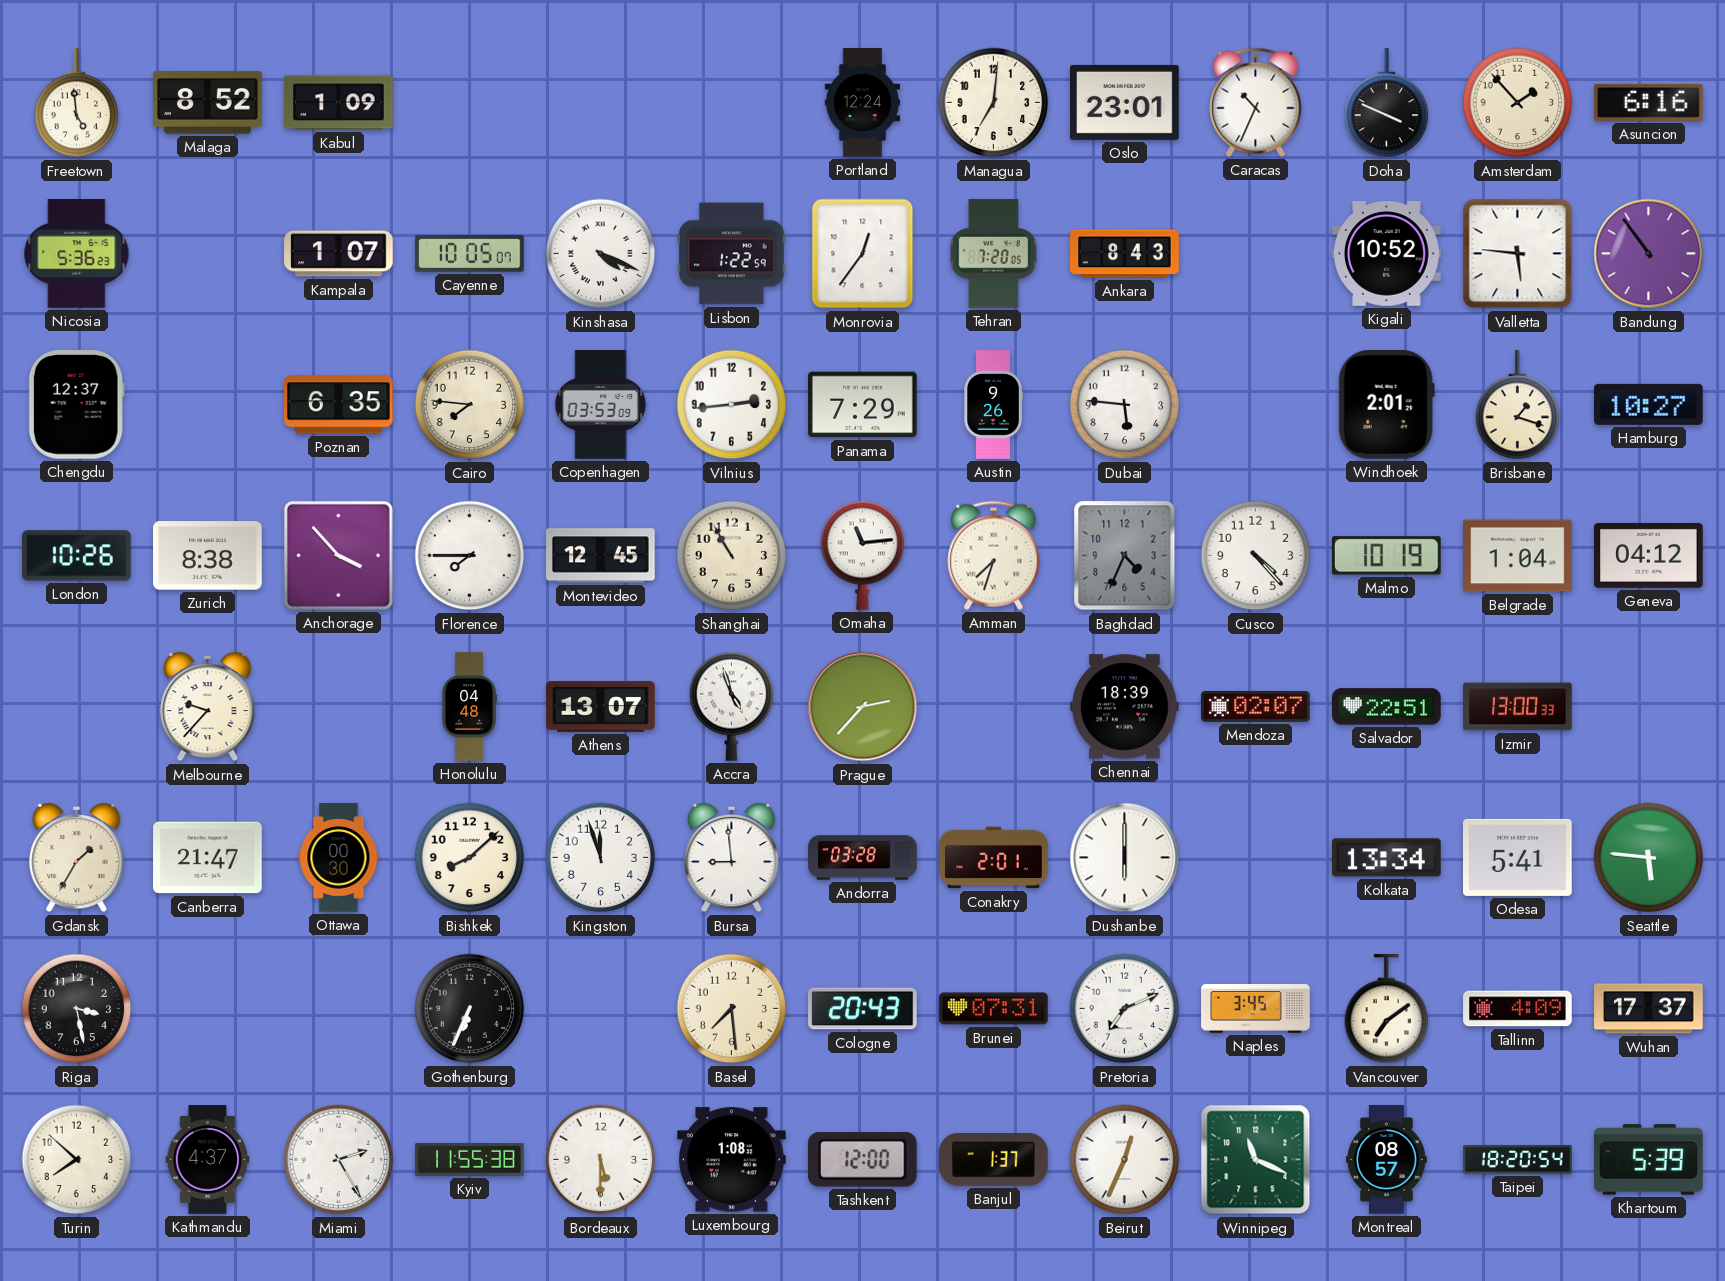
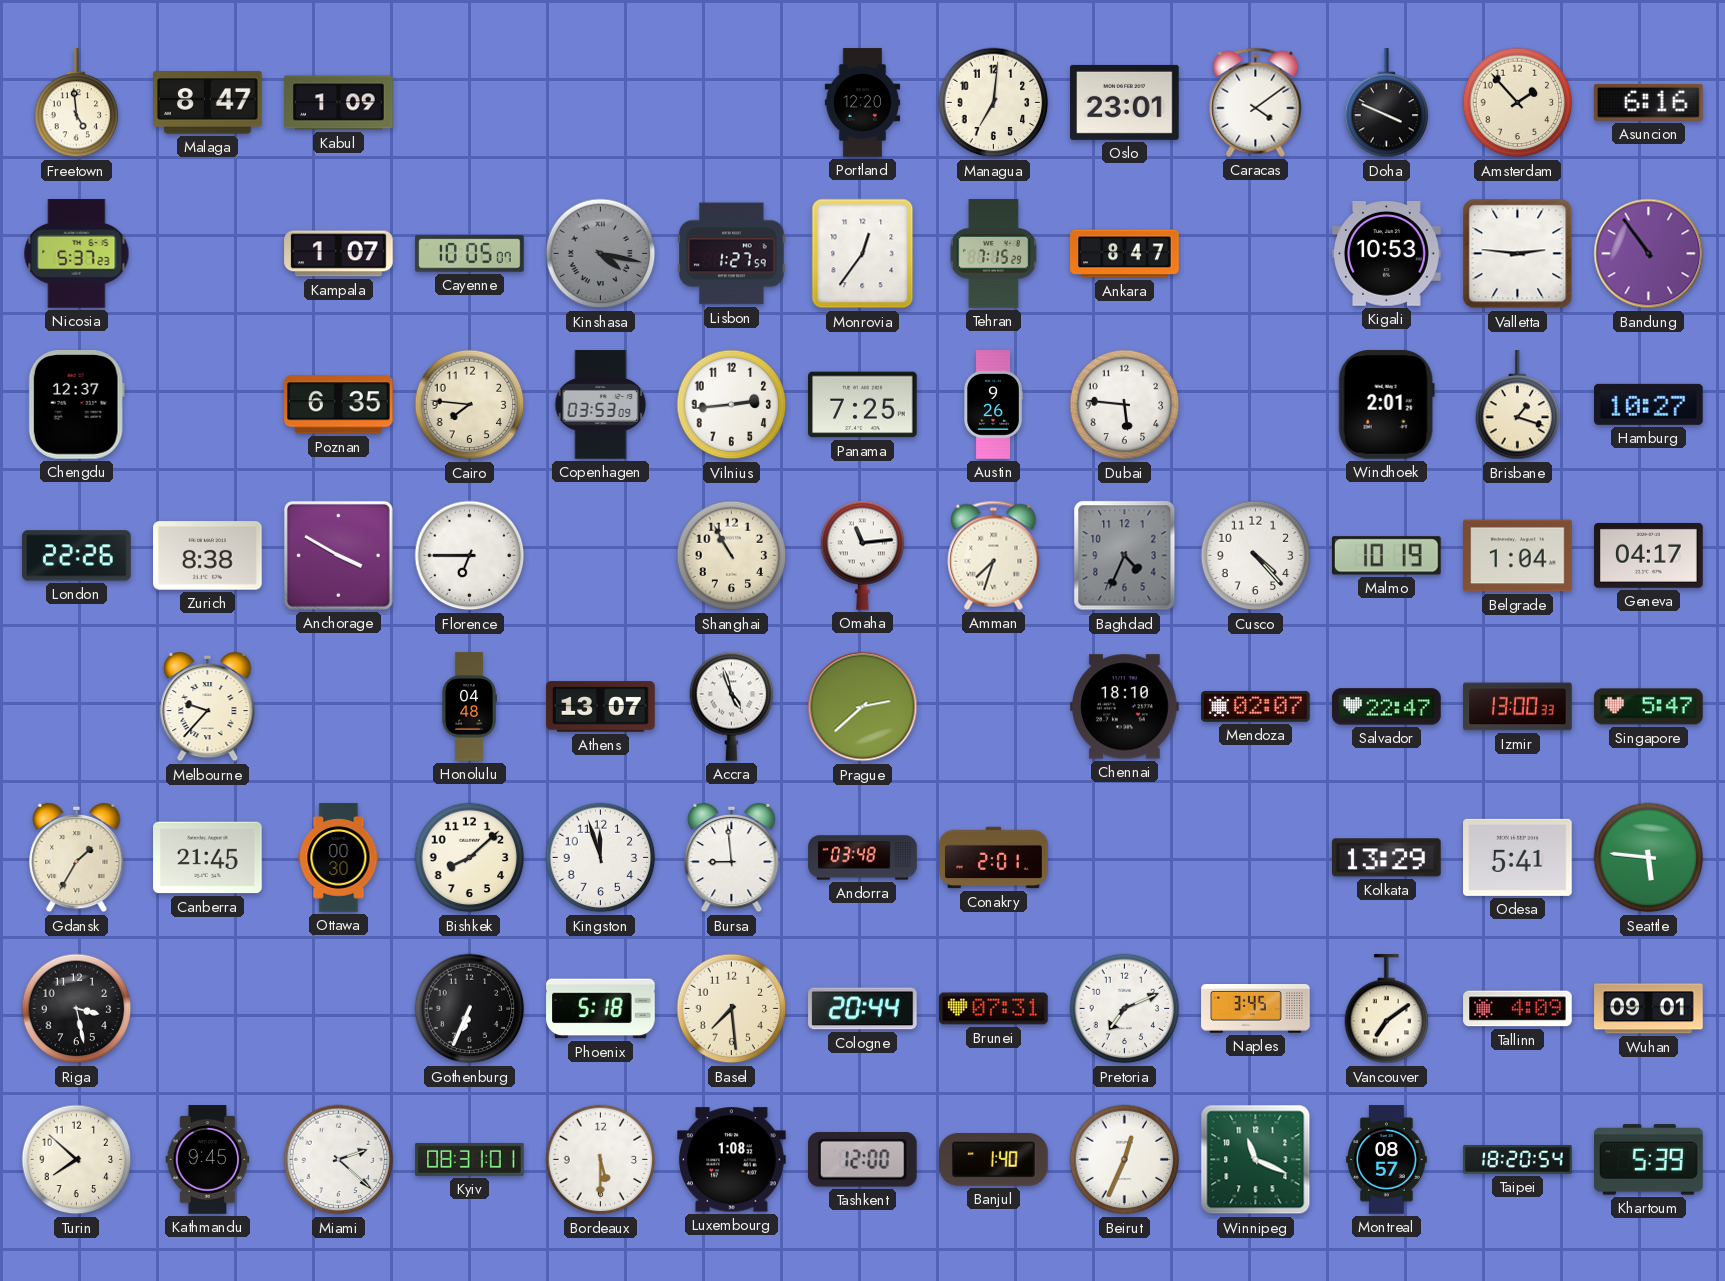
Malaga: 8:52 -> 8:47 (208, 103)
Portland: 12:24 -> 12:20 (863, 103)
Caracas: 10:34 -> 4:09 (1256, 102)
Nicosia: 5:36 -> 5:37 (77, 254)
Kinshasa: 4:19 -> 4:17 (601, 254)
Kinshasa dial: white -> grey (601, 254)
Lisbon: 1:22 -> 1:27 (732, 254)
Tehran: 7:20 -> 7:15 (993, 254)
Ankara: 8:43 -> 8:47 (1125, 254)
Kigali: 10:52 -> 10:53 (1387, 254)
Valletta: 5:46 -> 2:46 (1518, 254)
Panama: 7:29 -> 7:25 (863, 405)
London: 10:26 -> 22:26 (77, 556)
Anchorage: 3:53 -> 3:50 (338, 555)
Florence: 7:45 -> 6:45 (470, 556)
Montevideo: 12:45 -> none (601, 556)
Geneva: 04:12 -> 04:17 (1649, 555)
Prague: 2:37 -> 2:38 (863, 707)
Chennai: 18:39 -> 18:10 (1125, 707)
Salvador: 22:51 -> 22:47 (1387, 707)
Singapore: none -> 5:47 (1649, 707)
Canberra: 21:47 -> 21:45 (208, 858)
Andorra: 03:28 -> 03:48 (863, 858)
Dushanbe: 6:00 -> none (1125, 858)
Kolkata: 13:34 -> 13:29 (1387, 858)
Phoenix: none -> 5:18 (601, 1009)
Cologne: 20:43 -> 20:44 (863, 1009)
Wuhan: 17:37 -> 09:01 (1649, 1009)
Kathmandu: 4:37 -> 9:45 (208, 1160)
Miami: 2:25 -> 2:22 (339, 1160)
Kyiv: 11:55 -> 08:31 (470, 1159)
Banjul: 1:37 -> 1:40 (994, 1160)
